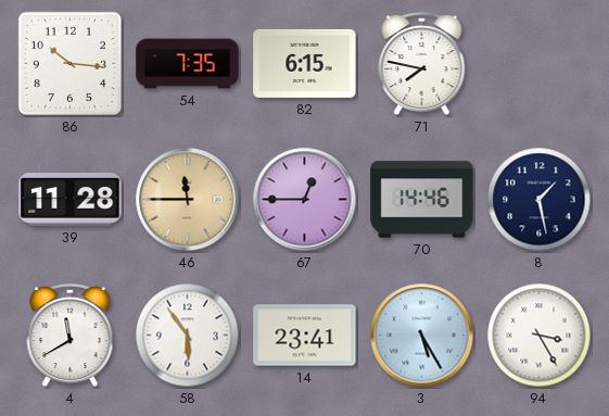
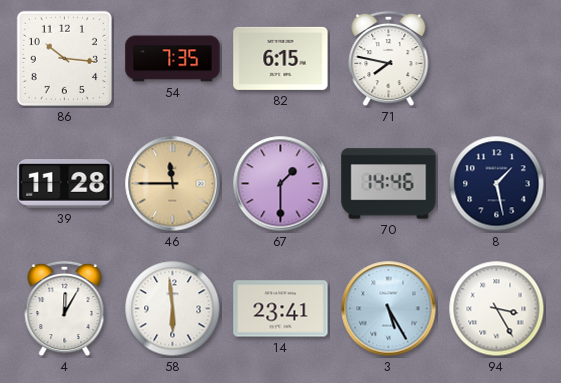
67: 12:45 -> 1:30 (281, 184)
4: 11:40 -> 12:05 (65, 309)
58: 5:54 -> 5:59 (173, 309)
